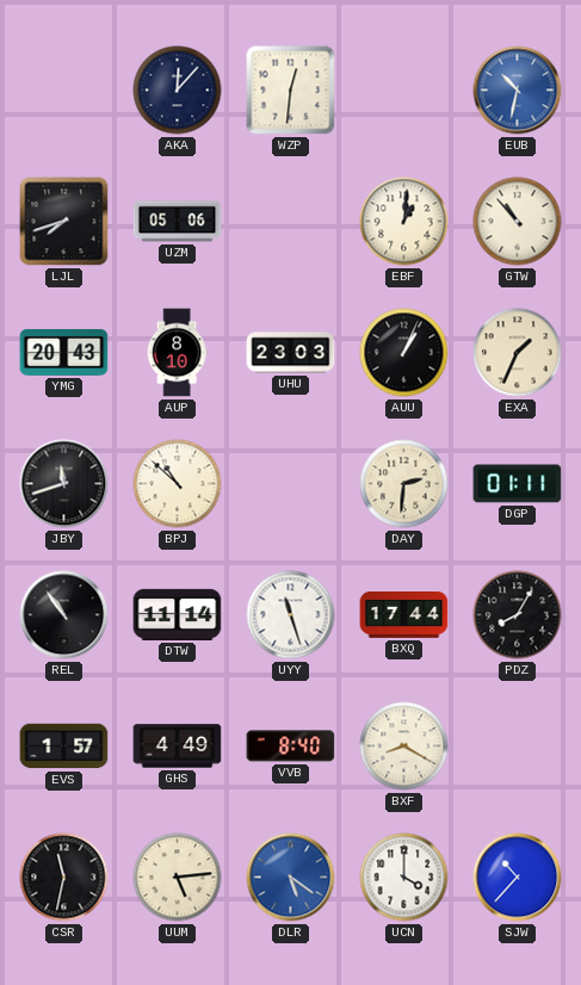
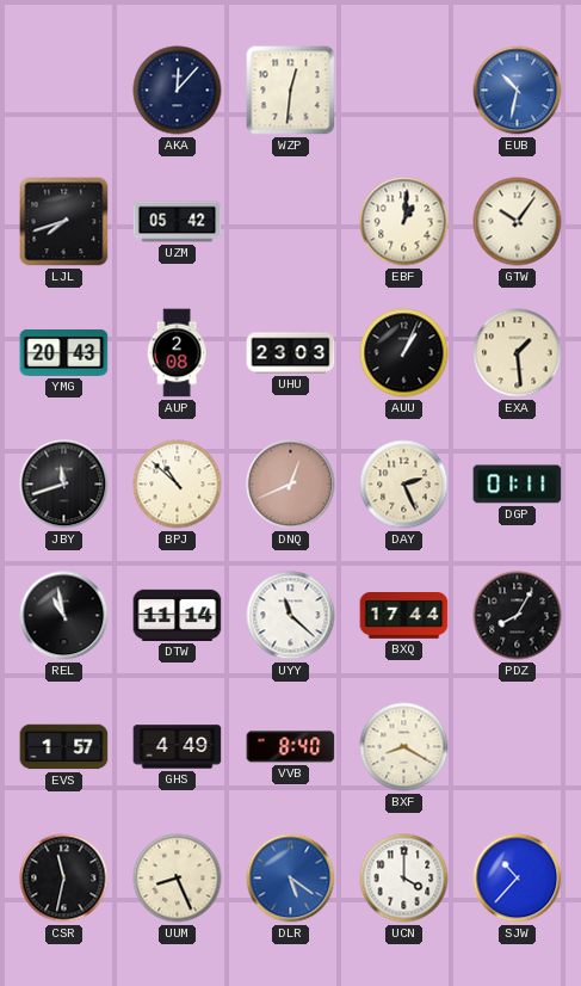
UZM: 05:06 -> 05:42 (178, 222)
GTW: 10:53 -> 10:06 (518, 222)
AUP: 8:10 -> 2:08 (177, 353)
EXA: 1:34 -> 1:29 (518, 353)
DNQ: none -> 12:41 (291, 485)
DAY: 2:31 -> 2:26 (404, 485)
REL: 10:54 -> 10:58 (64, 616)
UYY: 11:27 -> 11:22 (291, 616)
UUM: 5:14 -> 8:26 (178, 879)
